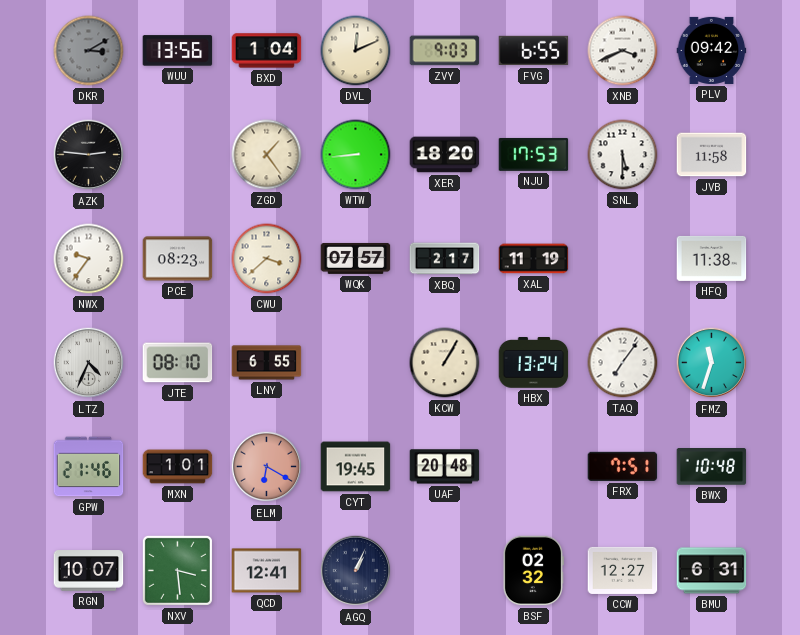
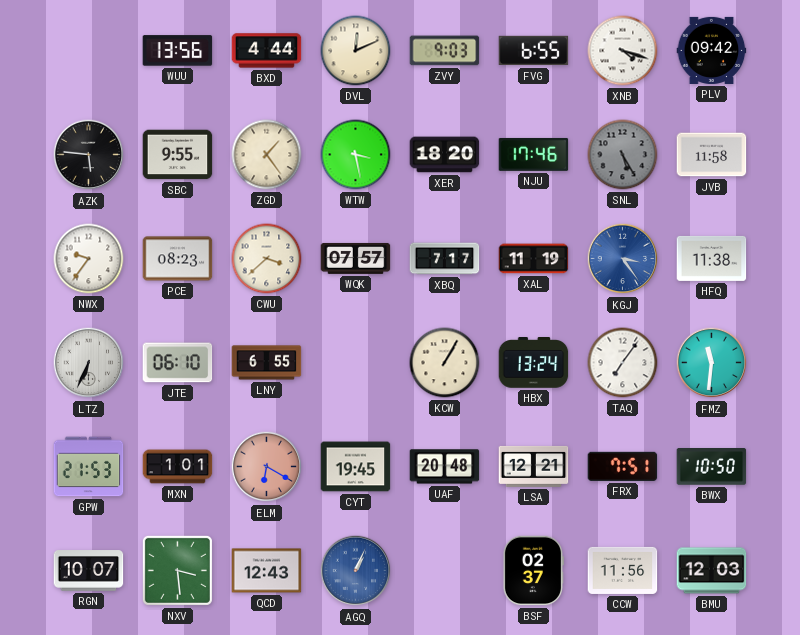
DKR: 3:10 -> none (89, 51)
BXD: 1:04 -> 4:44 (267, 51)
XNB: 3:41 -> 4:18 (623, 51)
AZK: 2:46 -> 5:46 (89, 155)
SBC: none -> 9:55 (178, 155)
WTW: 8:44 -> 3:28 (356, 155)
NJU: 17:53 -> 17:46 (534, 155)
SNL: 5:30 -> 5:25 (623, 155)
SNL dial: white -> grey (623, 155)
XBQ: 2:17 -> 7:17 (445, 259)
KGJ: none -> 3:24 (623, 259)
LTZ: 4:34 -> 6:34 (89, 363)
JTE: 08:10 -> 06:10 (178, 363)
FMZ: 11:33 -> 11:31 (712, 363)
GPW: 21:46 -> 21:53 (89, 467)
LSA: none -> 12:21 (534, 466)
BWX: 10:48 -> 10:50 (712, 467)
QCD: 12:41 -> 12:43 (267, 571)
AGQ dial: navy -> blue (356, 571)
BSF: 02:32 -> 02:37 (533, 571)
CCW: 12:27 -> 11:56 (623, 570)
BMU: 6:31 -> 12:03 (712, 571)
